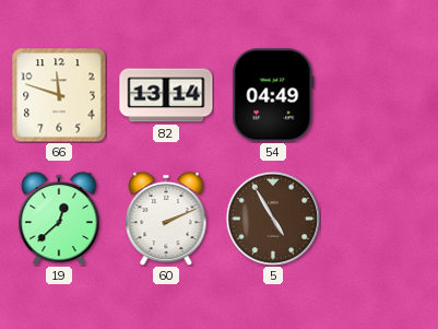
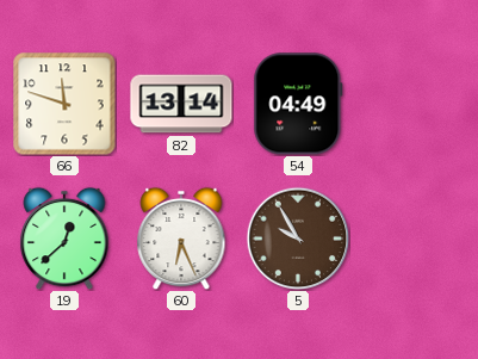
60: 2:11 -> 6:26 (181, 239)
5: 4:55 -> 9:55 (298, 239)
